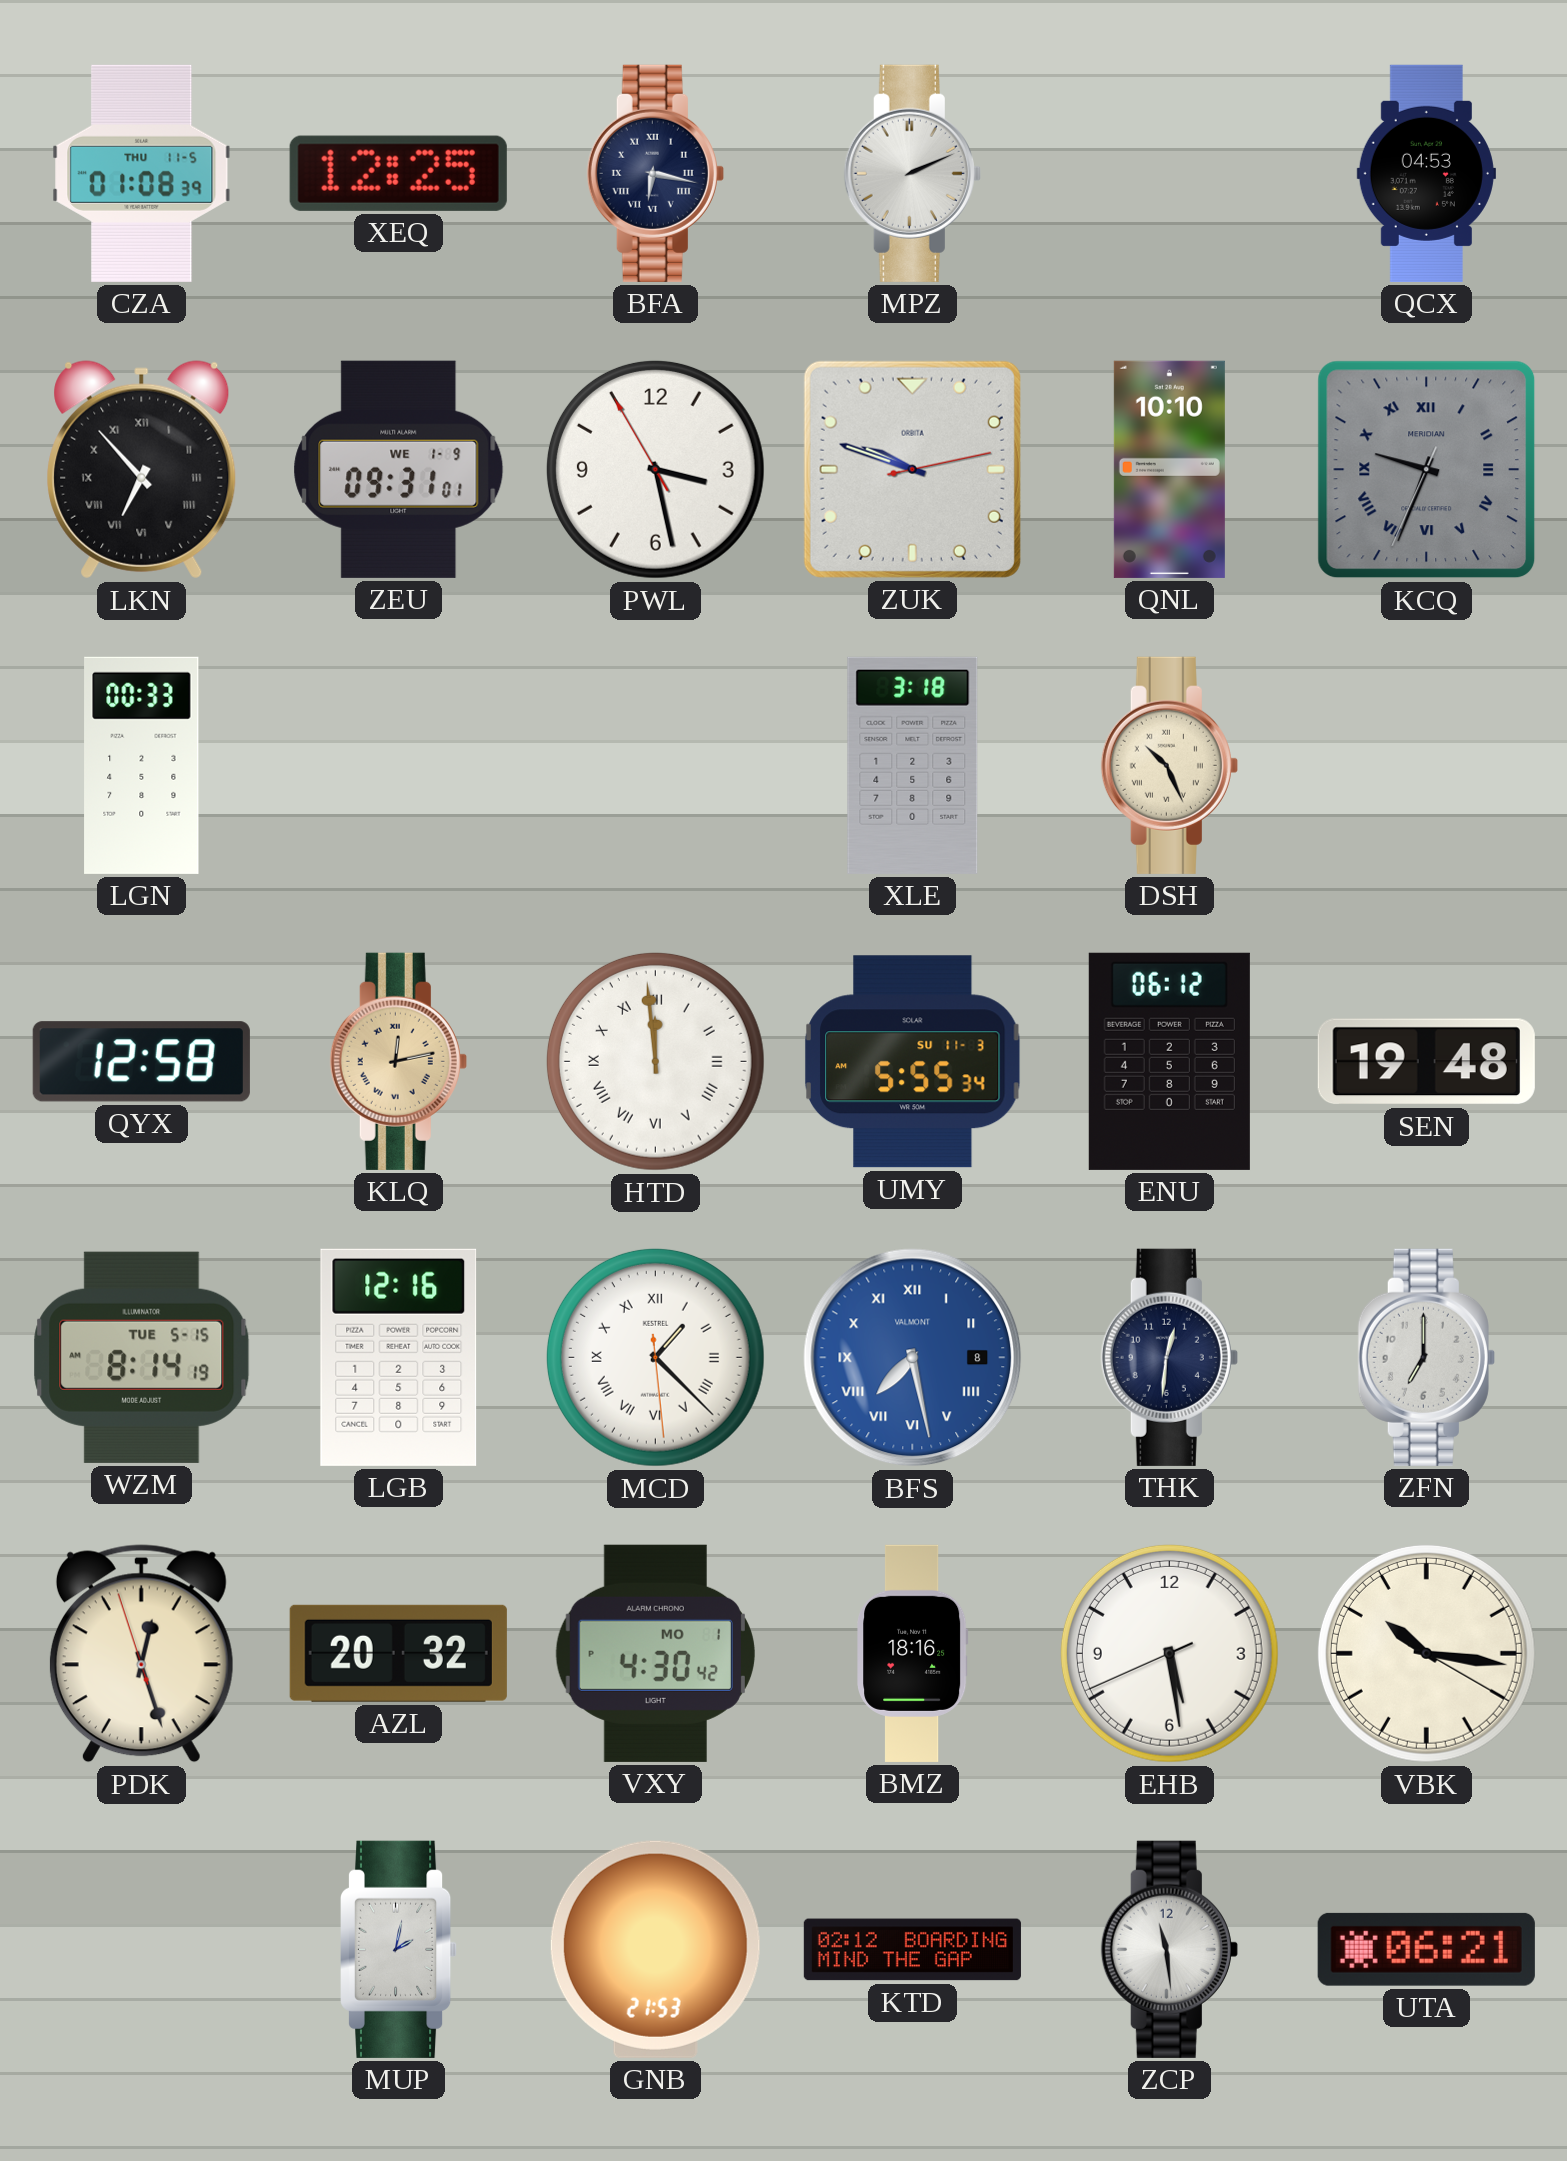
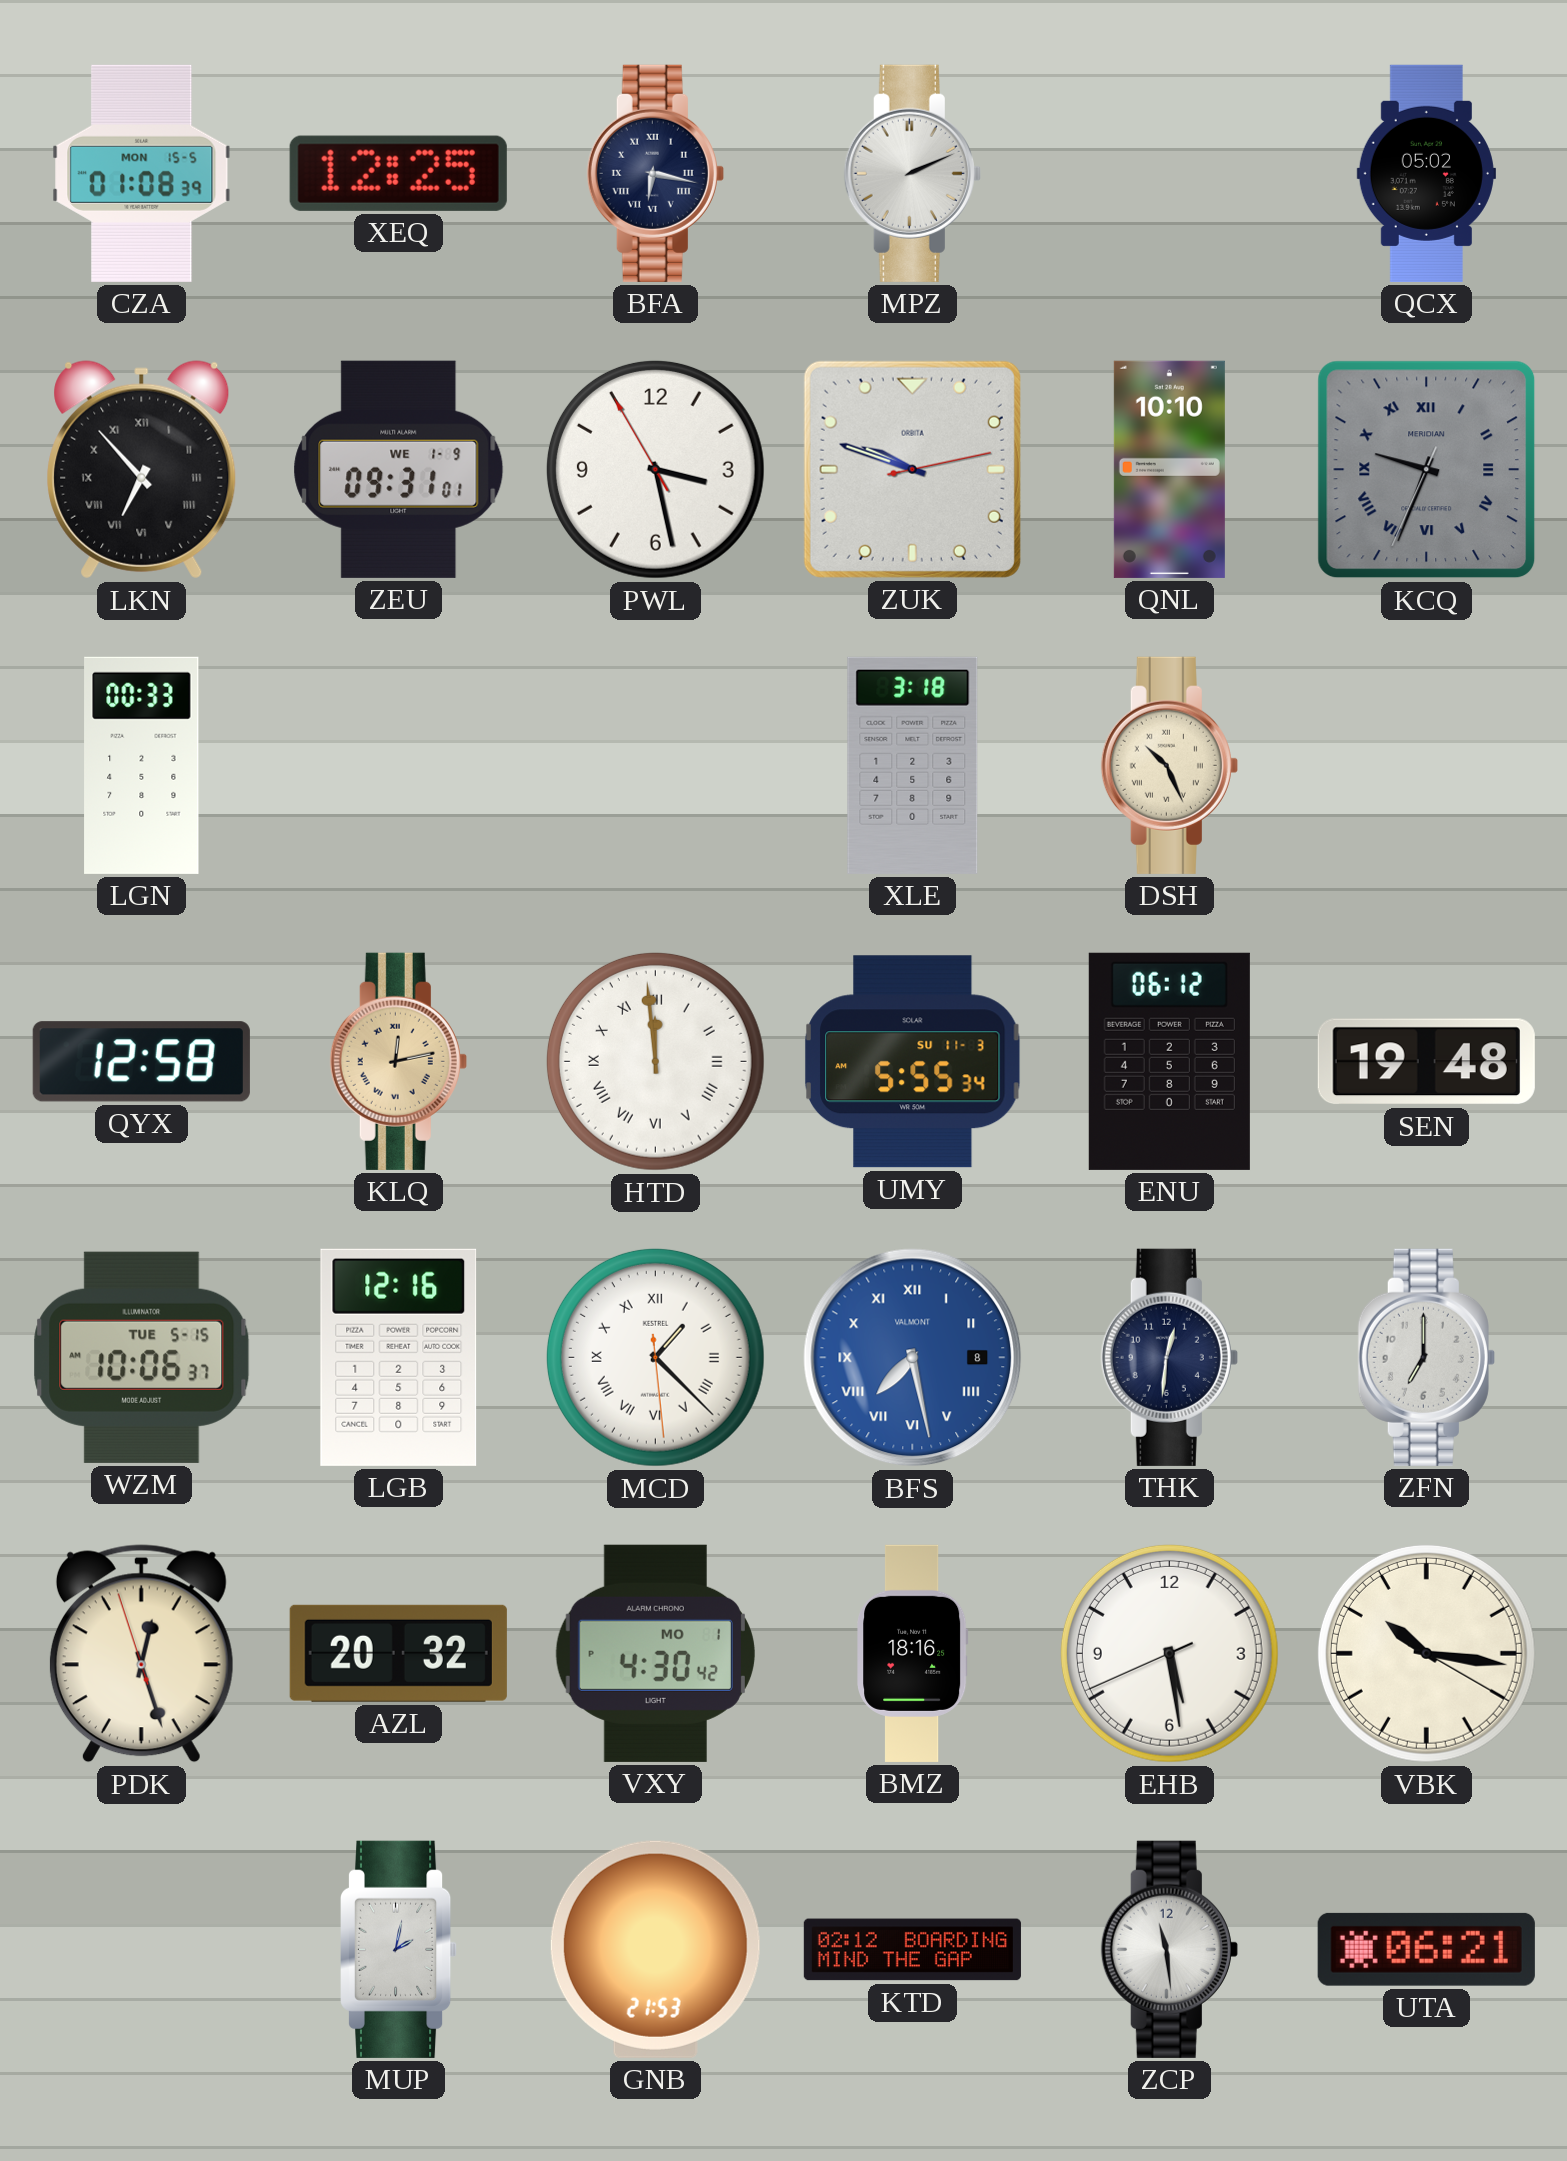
CZA date: THU 11-5 -> MON 15-5 (142, 173)
QCX: 04:53 -> 05:02 (1426, 173)
WZM: 8:14 -> 10:06 (142, 1357)
